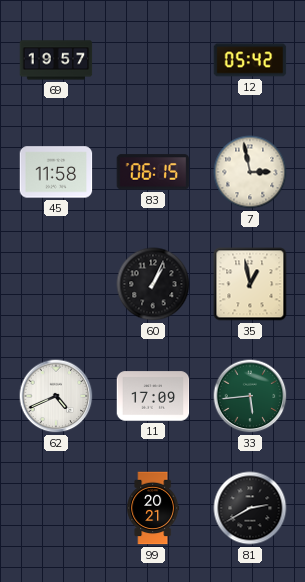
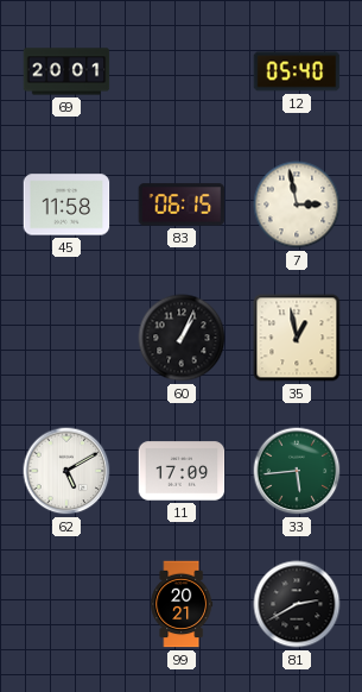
69: 19:57 -> 20:01 (66, 71)
12: 05:42 -> 05:40 (297, 71)
62: 4:41 -> 5:10 (66, 471)
